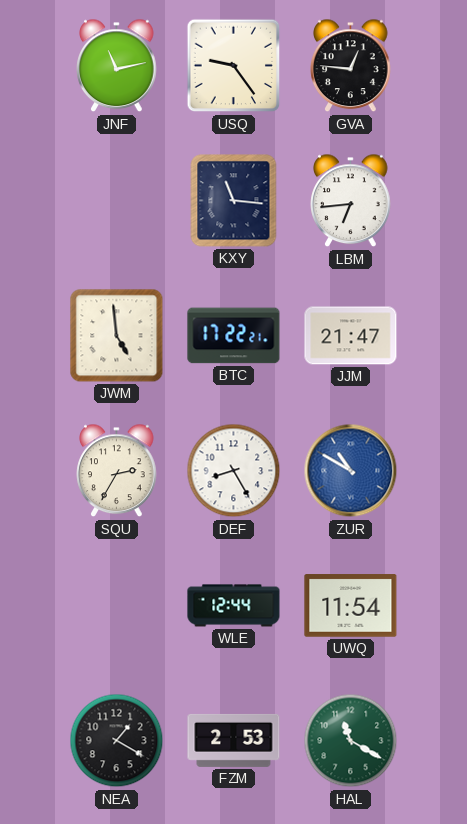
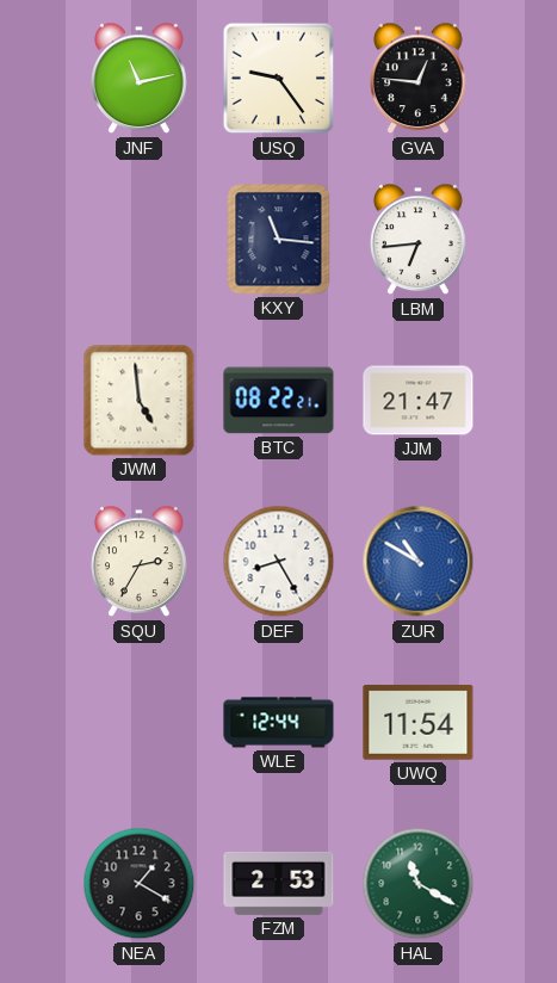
BTC: 17:22 -> 08:22 (279, 401)
